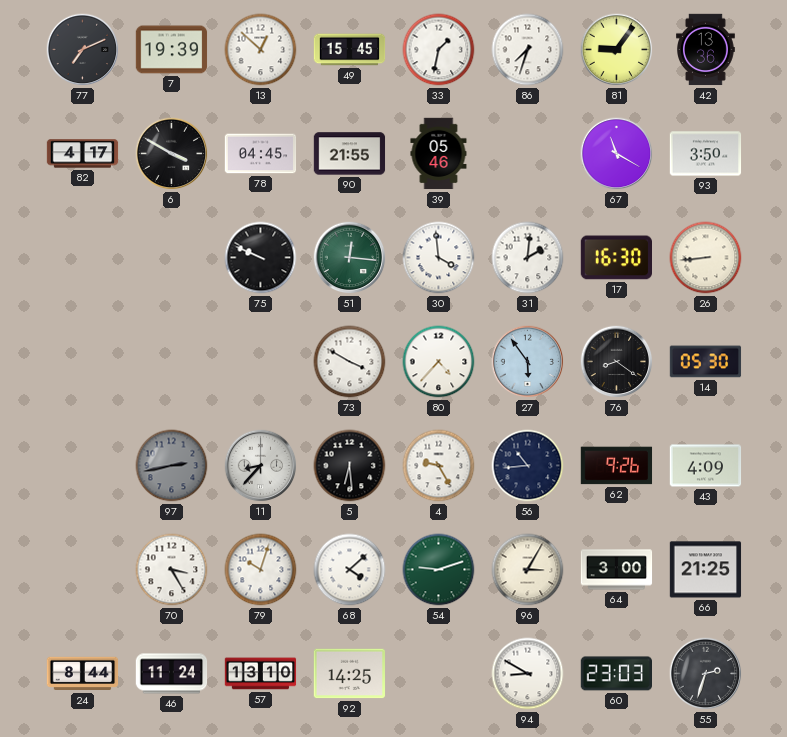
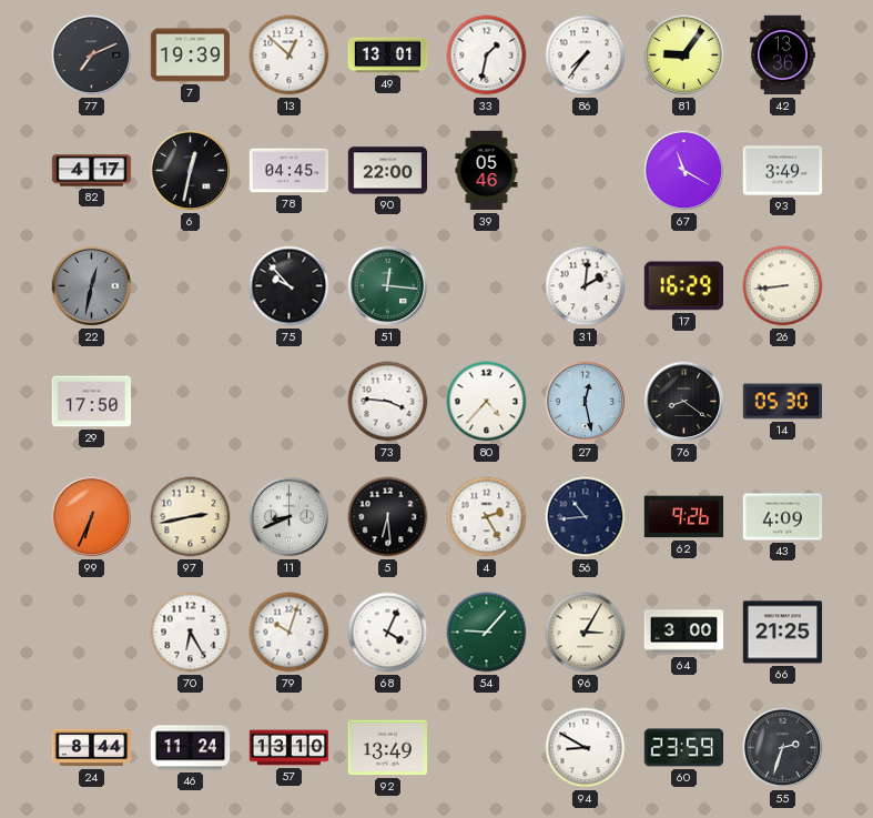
49: 15:45 -> 13:01 (388, 55)
86: 7:33 -> 7:36 (586, 55)
6: 3:50 -> 12:32 (191, 171)
90: 21:55 -> 22:00 (388, 171)
93: 3:50 -> 3:49 (783, 171)
22: none -> 12:32 (92, 286)
75: 9:49 -> 9:53 (290, 286)
30: 3:59 -> none (439, 258)
17: 16:30 -> 16:29 (683, 286)
29: none -> 17:50 (92, 402)
73: 3:50 -> 3:46 (388, 402)
27: 5:54 -> 12:28 (586, 402)
99: none -> 6:34 (92, 517)
97 dial: grey -> cream (191, 517)
11: 8:37 -> 8:41 (290, 517)
4: 9:25 -> 2:25 (487, 517)
70: 3:25 -> 6:25 (191, 633)
68: 4:08 -> 4:04 (388, 633)
54: 9:12 -> 9:07 (487, 633)
92: 14:25 -> 13:49 (388, 748)
60: 23:03 -> 23:59 (683, 748)
